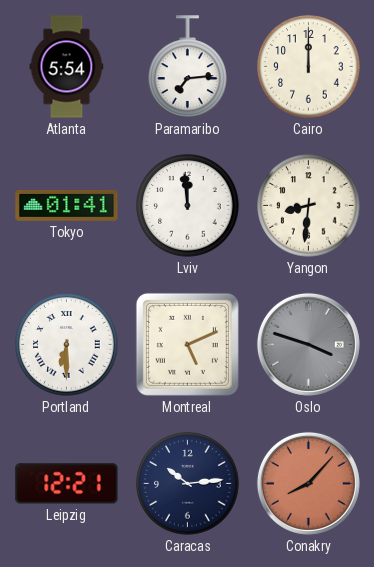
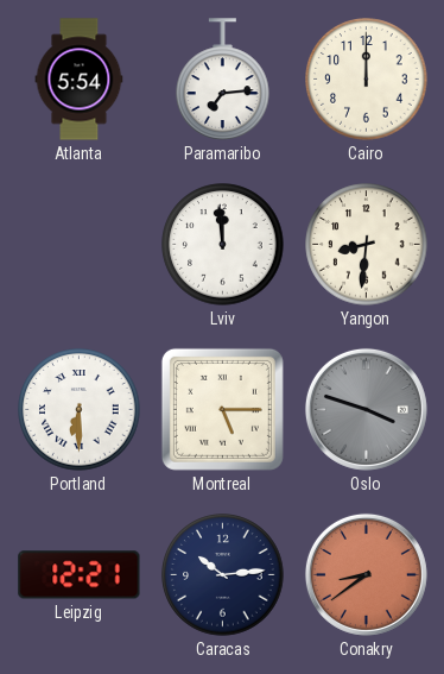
Tokyo: 01:41 -> none (67, 205)
Montreal: 5:11 -> 5:15 (222, 409)
Conakry: 8:07 -> 8:39 (366, 574)
